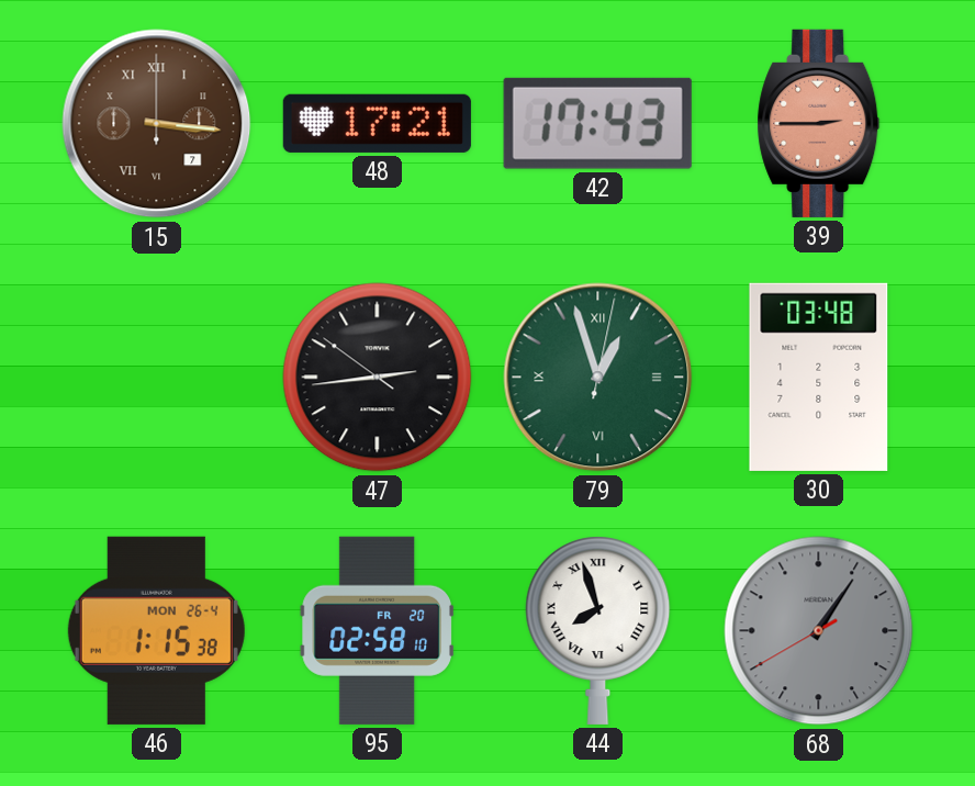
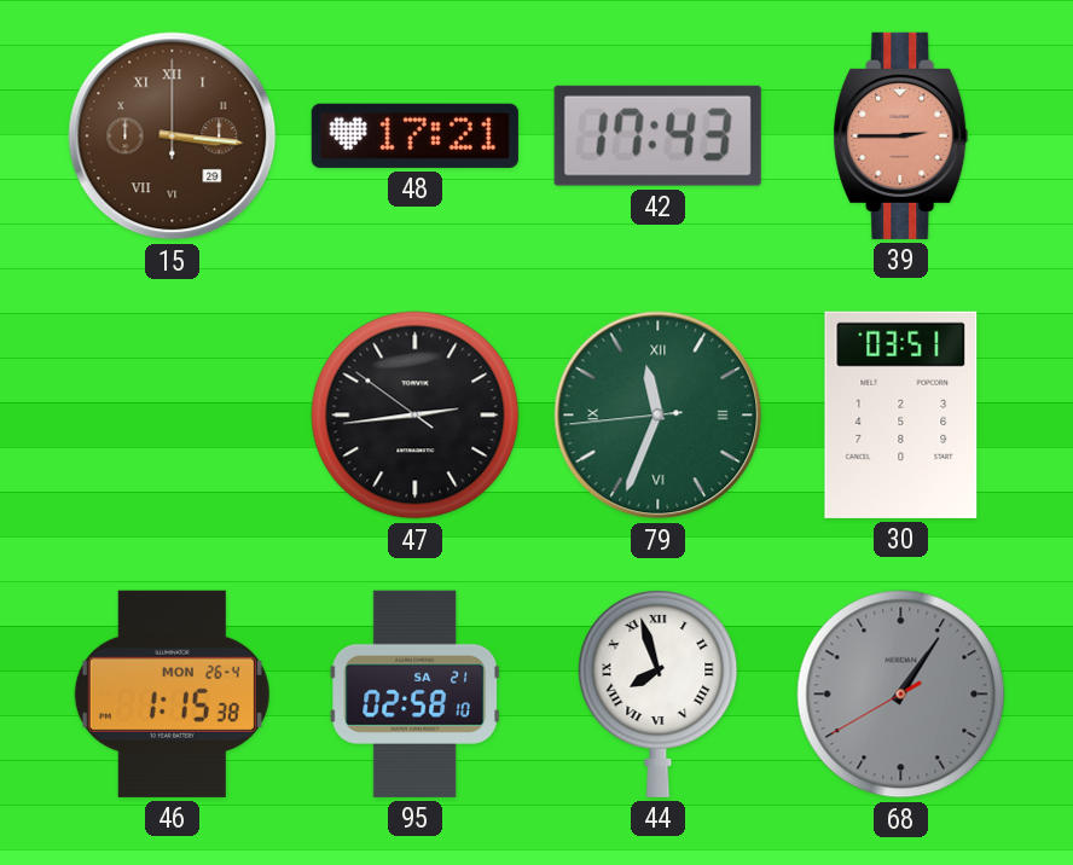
15 date: 7 -> 29 (173, 137)
79: 12:57 -> 11:33 (659, 416)
30: 03:48 -> 03:51 (901, 414)
95 date: FR 20 -> SA 21 (414, 693)
